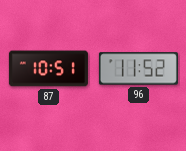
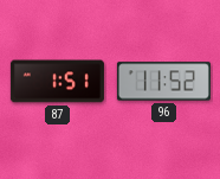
87: 10:51 -> 1:51 (57, 82)
